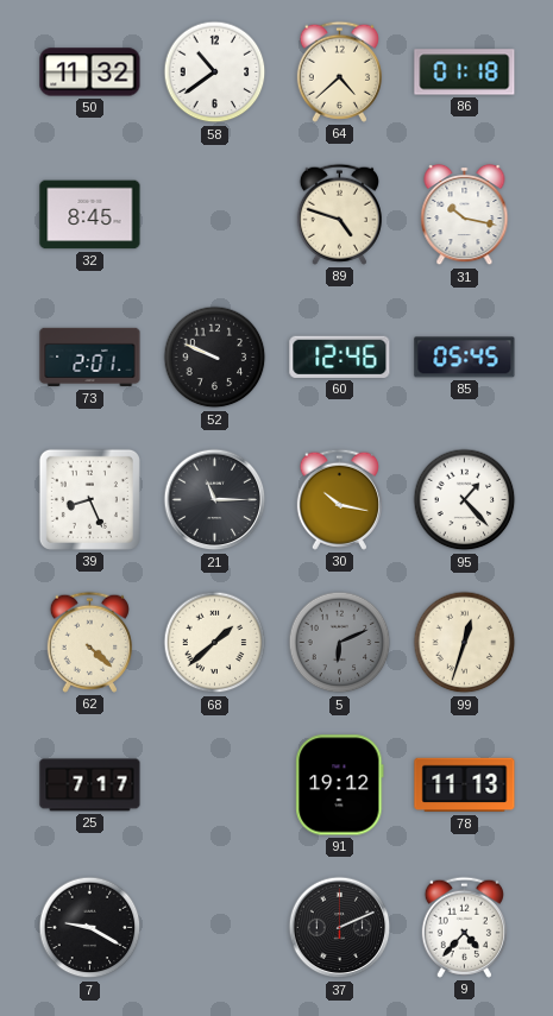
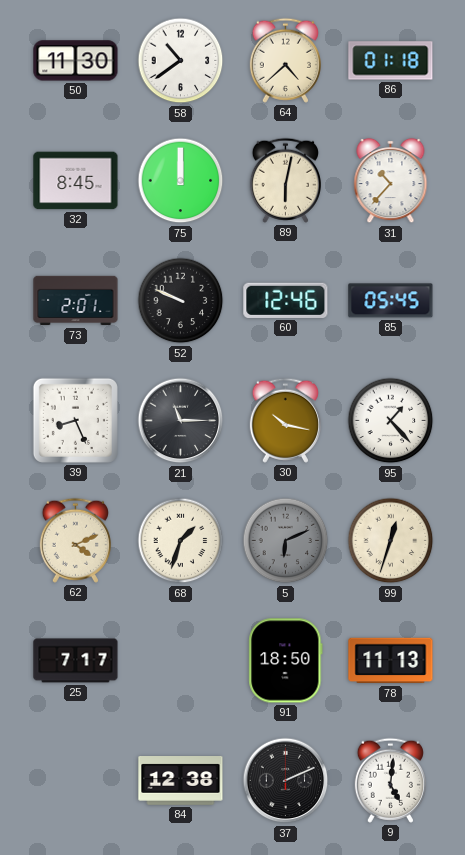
50: 11:32 -> 11:30 (76, 61)
75: none -> 12:00 (181, 181)
89: 4:48 -> 6:02 (285, 180)
31: 10:17 -> 10:37 (391, 181)
62: 4:22 -> 4:11 (75, 540)
68: 1:38 -> 1:33 (181, 541)
91: 19:12 -> 18:50 (286, 661)
7: 9:20 -> none (90, 928)
84: none -> 12:38 (181, 781)
9: 4:37 -> 5:01 (390, 780)
